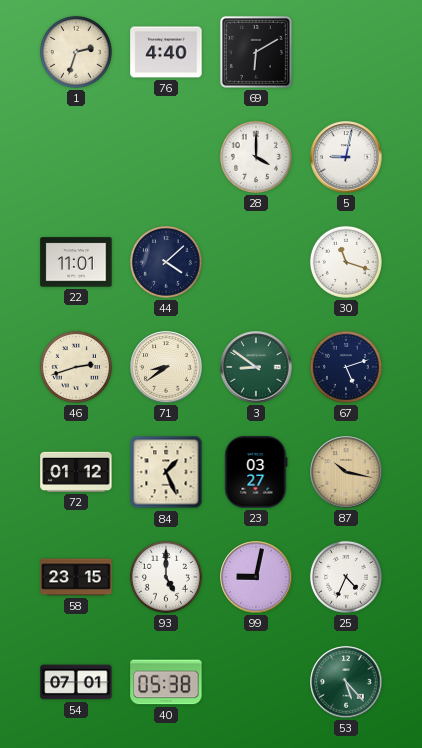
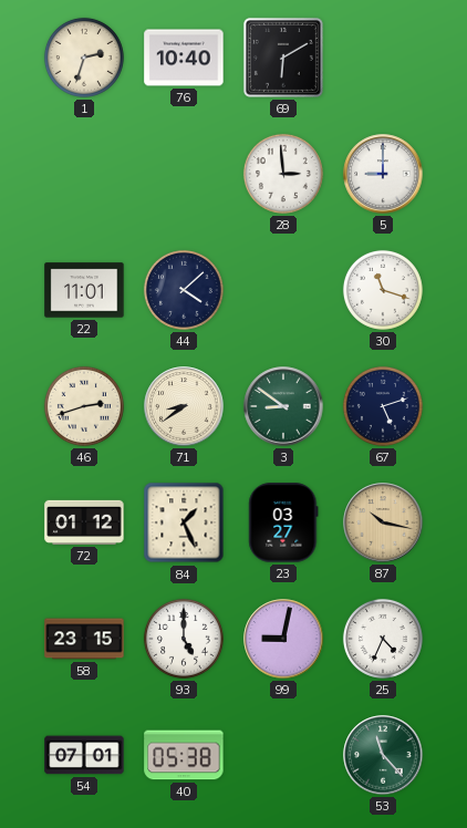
76: 4:40 -> 10:40 (184, 58)
28: 4:00 -> 2:59 (283, 174)
5: 9:02 -> 9:00 (383, 174)
53: 5:23 -> 11:23 (383, 755)
